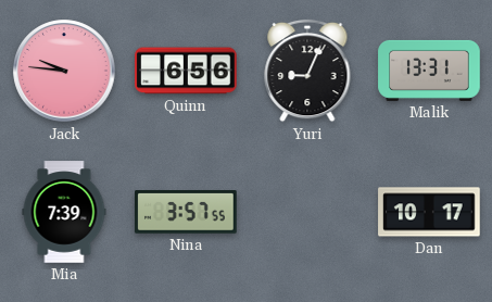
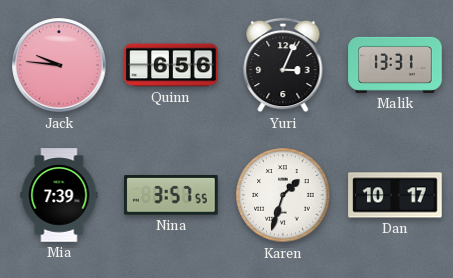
Yuri: 9:04 -> 3:04 (283, 65)
Karen: none -> 1:33 (283, 195)
